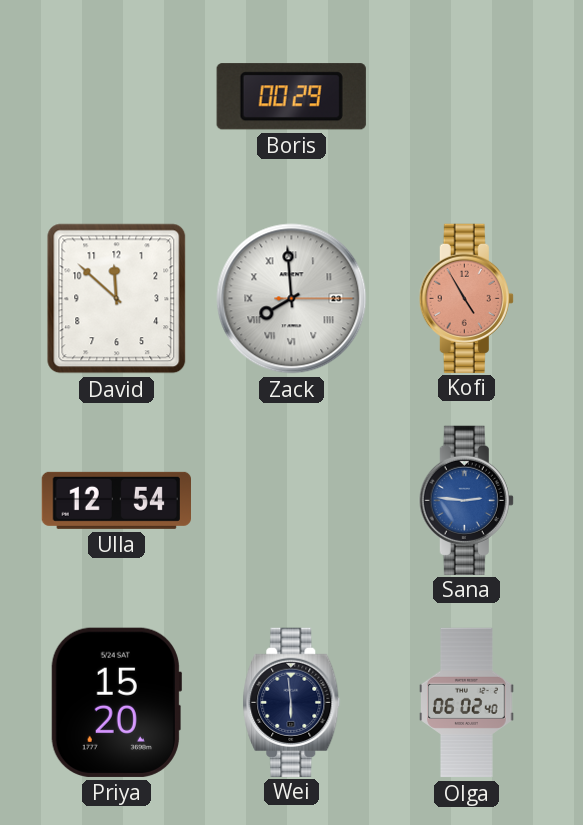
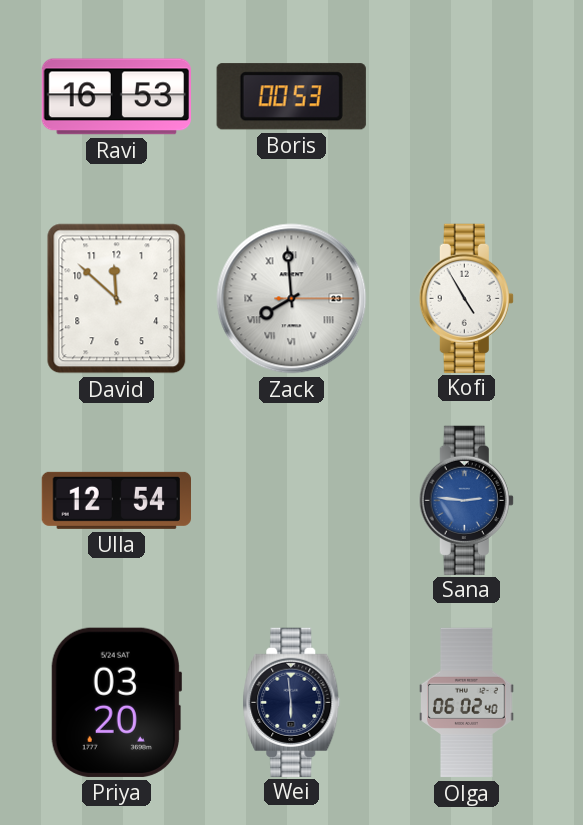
Ravi: none -> 16:53 (117, 97)
Boris: 00:29 -> 00:53 (291, 97)
Kofi dial: salmon -> white (466, 298)
Priya: 15:20 -> 03:20 (116, 702)
